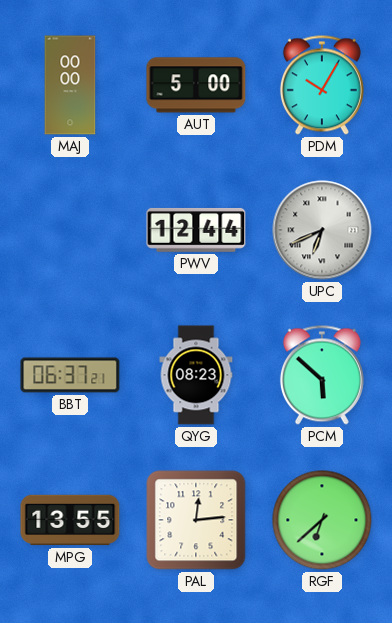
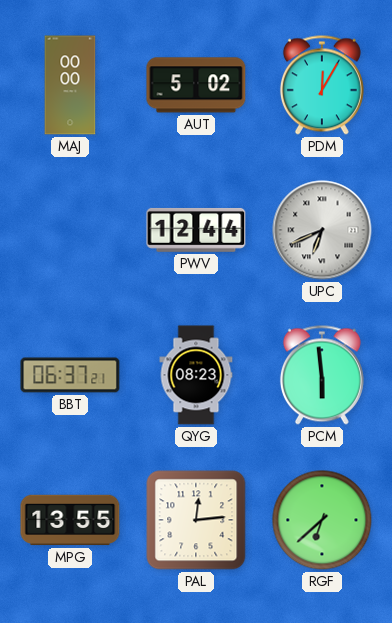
AUT: 5:00 -> 5:02 (196, 85)
PDM: 10:05 -> 12:05 (322, 85)
PCM: 5:52 -> 5:59 (322, 375)
